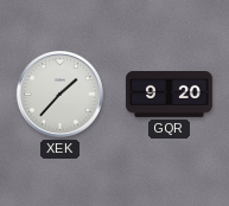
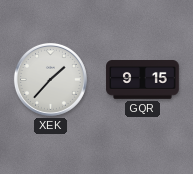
GQR: 9:20 -> 9:15 (143, 80)
